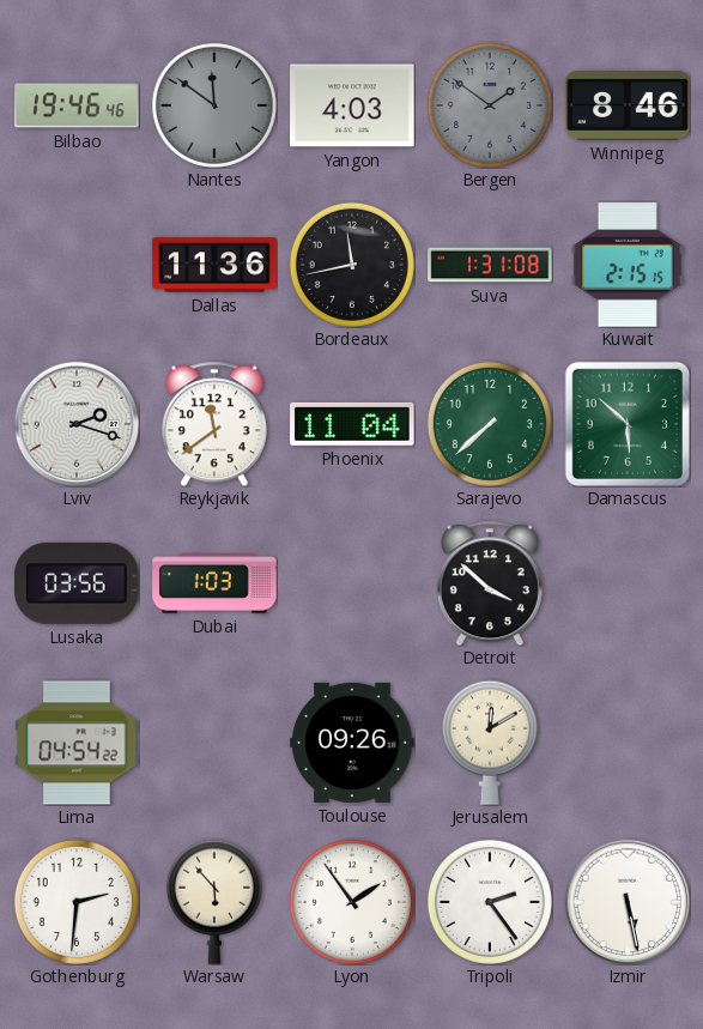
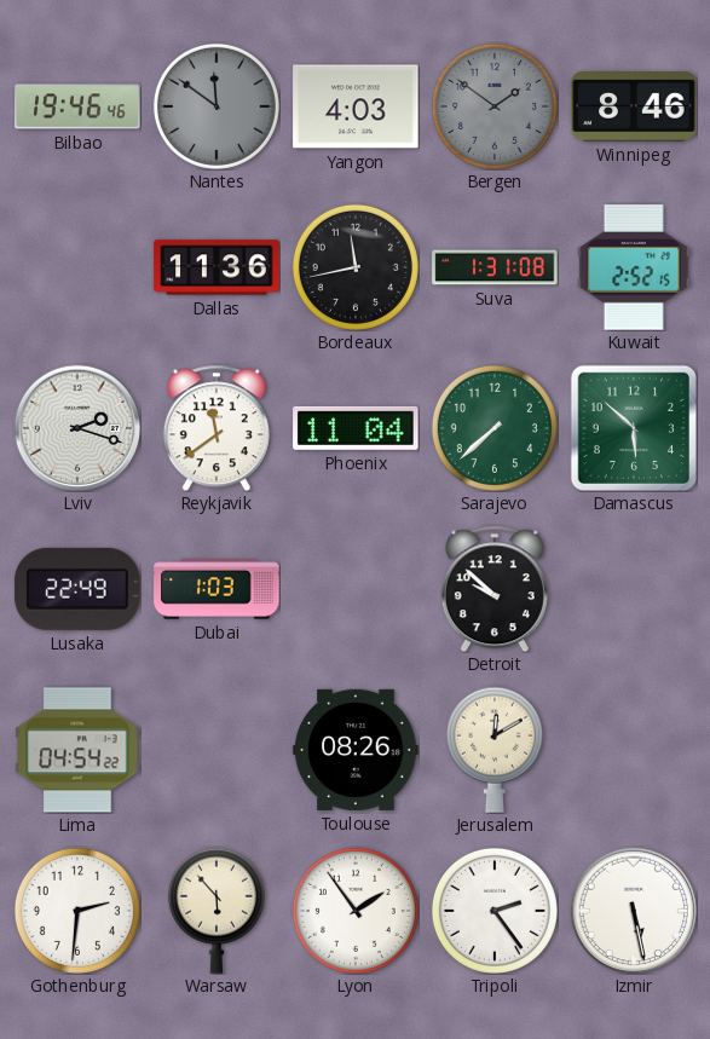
Kuwait: 2:15 -> 2:52 (634, 267)
Lusaka: 03:56 -> 22:49 (77, 589)
Detroit: 3:52 -> 9:52 (495, 589)
Toulouse: 09:26 -> 08:26 (356, 750)
